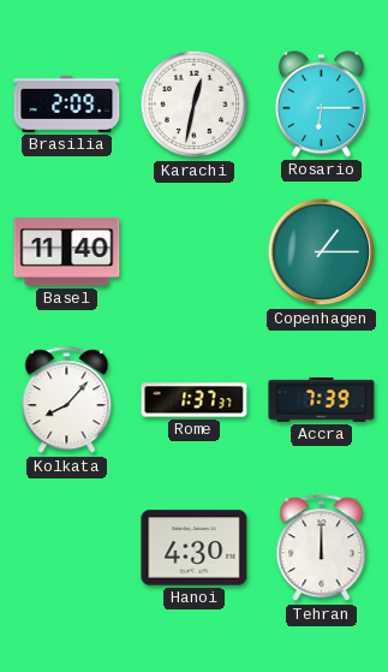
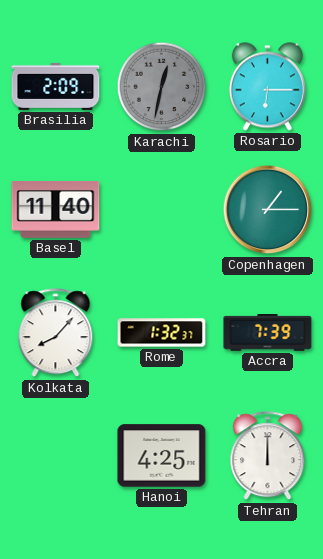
Karachi dial: white -> grey (162, 87)
Rome: 1:37 -> 1:32 (162, 333)
Hanoi: 4:30 -> 4:25 (162, 456)
